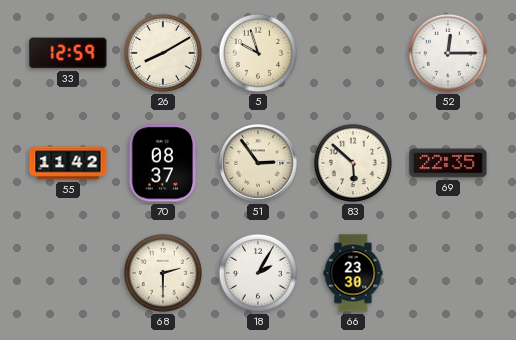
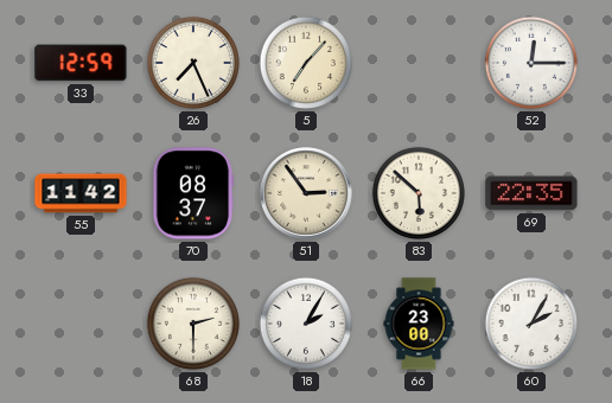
26: 8:10 -> 7:26 (193, 63)
5: 9:57 -> 7:07 (306, 63)
66: 23:30 -> 23:00 (419, 324)
60: none -> 2:05 (531, 324)
